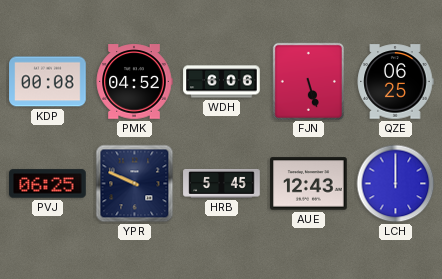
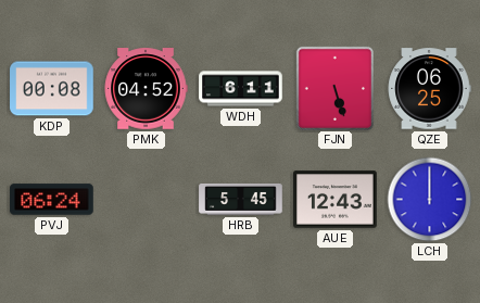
WDH: 6:06 -> 6:11 (241, 89)
PVJ: 06:25 -> 06:24 (52, 200)
YPR: 9:49 -> none (135, 184)
